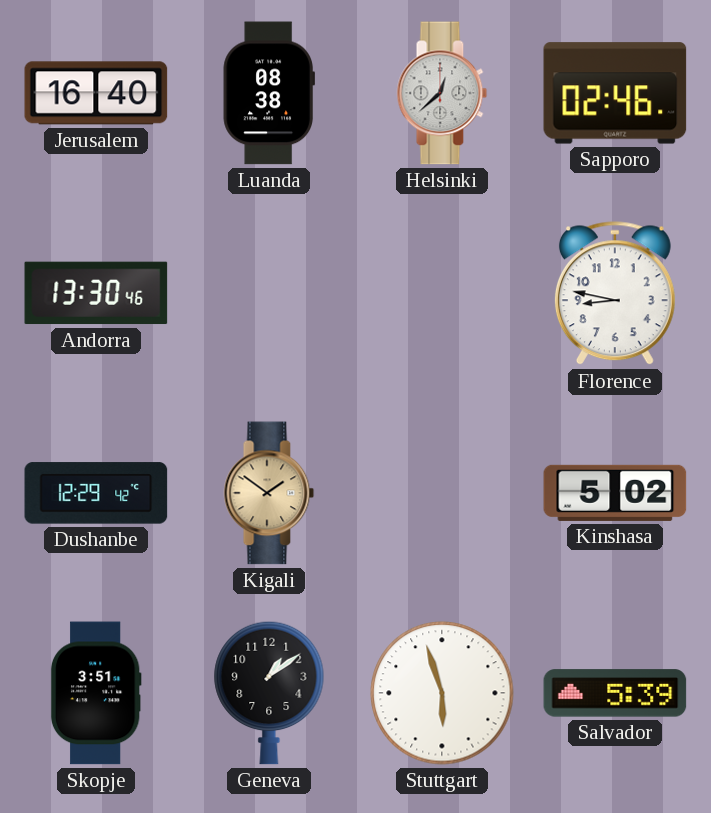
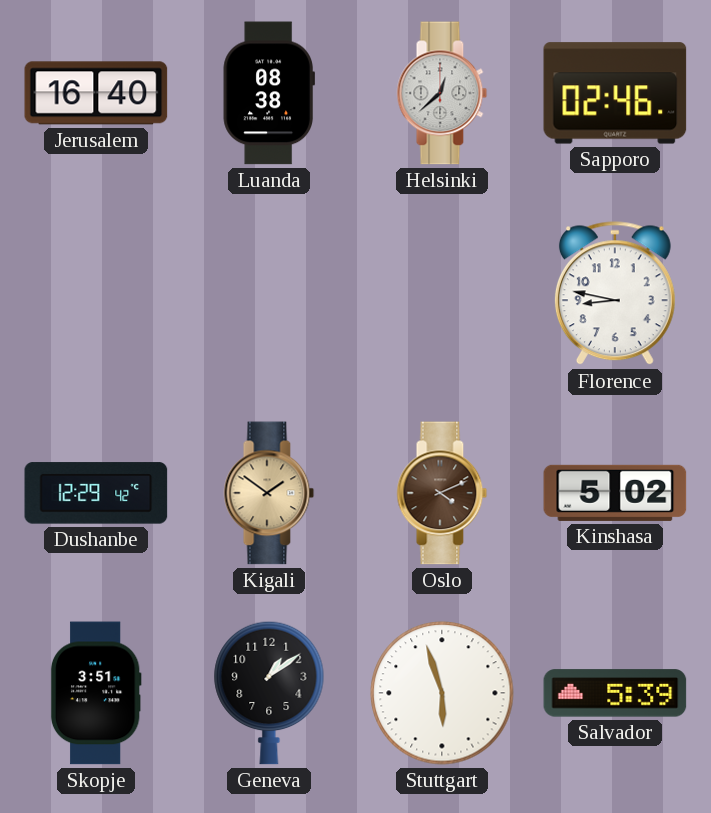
Andorra: 13:30 -> none (96, 293)
Oslo: none -> 4:11 (442, 493)
